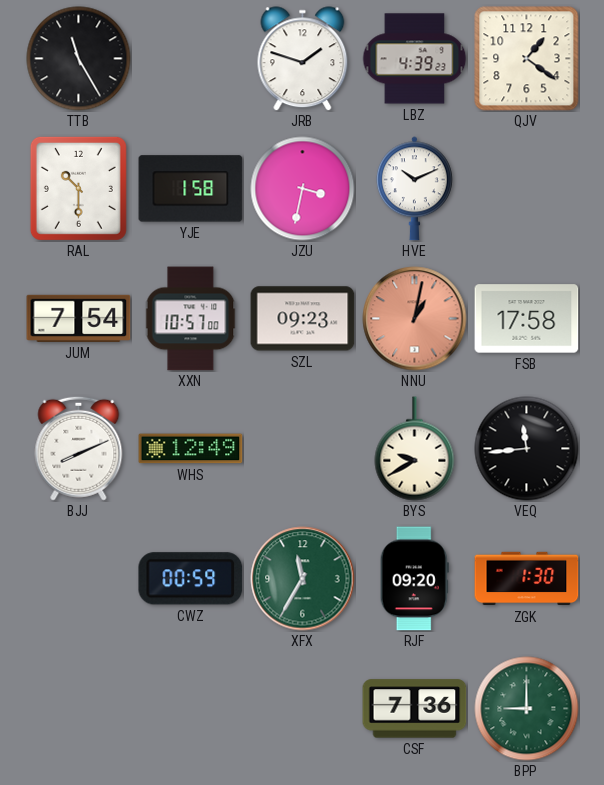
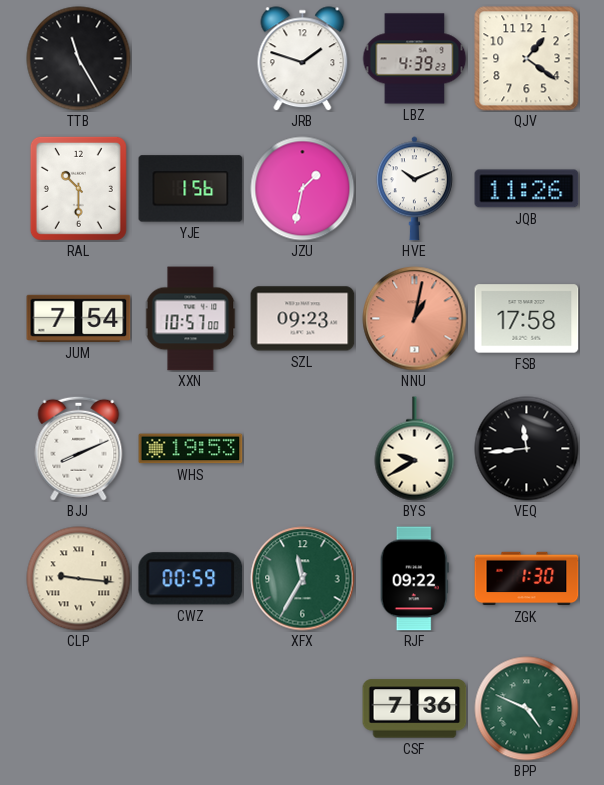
YJE: 1:58 -> 1:56 (191, 189)
JZU: 3:32 -> 1:32 (303, 189)
JQB: none -> 11:26 (527, 189)
WHS: 12:49 -> 19:53 (191, 449)
CLP: none -> 9:16 (79, 579)
RJF: 09:20 -> 09:22 (414, 579)
BPP: 9:00 -> 4:49 (527, 709)
